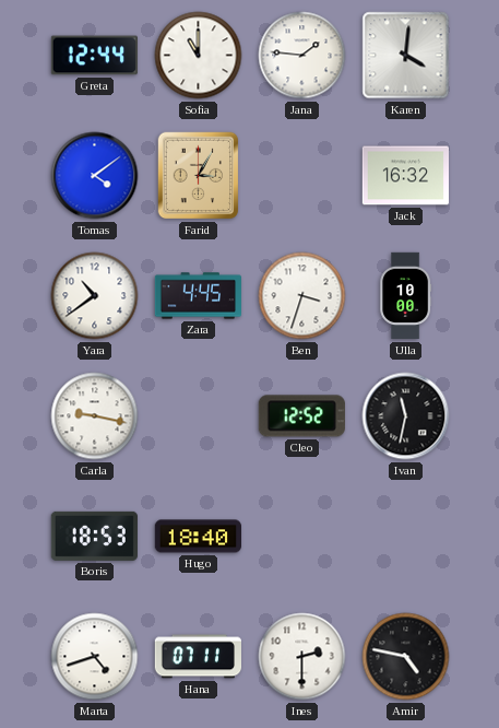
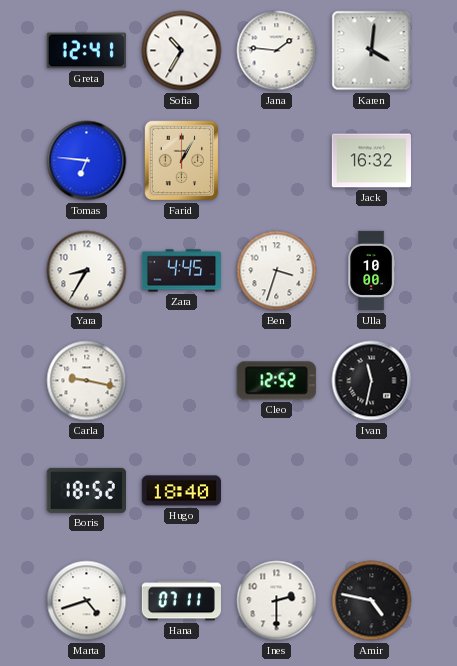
Greta: 12:44 -> 12:41 (86, 51)
Sofia: 11:00 -> 10:35 (182, 51)
Tomas: 4:09 -> 6:46 (87, 161)
Farid: 3:05 -> 1:05 (182, 161)
Yara: 10:39 -> 8:35 (87, 271)
Boris: 18:53 -> 18:52 (86, 490)
